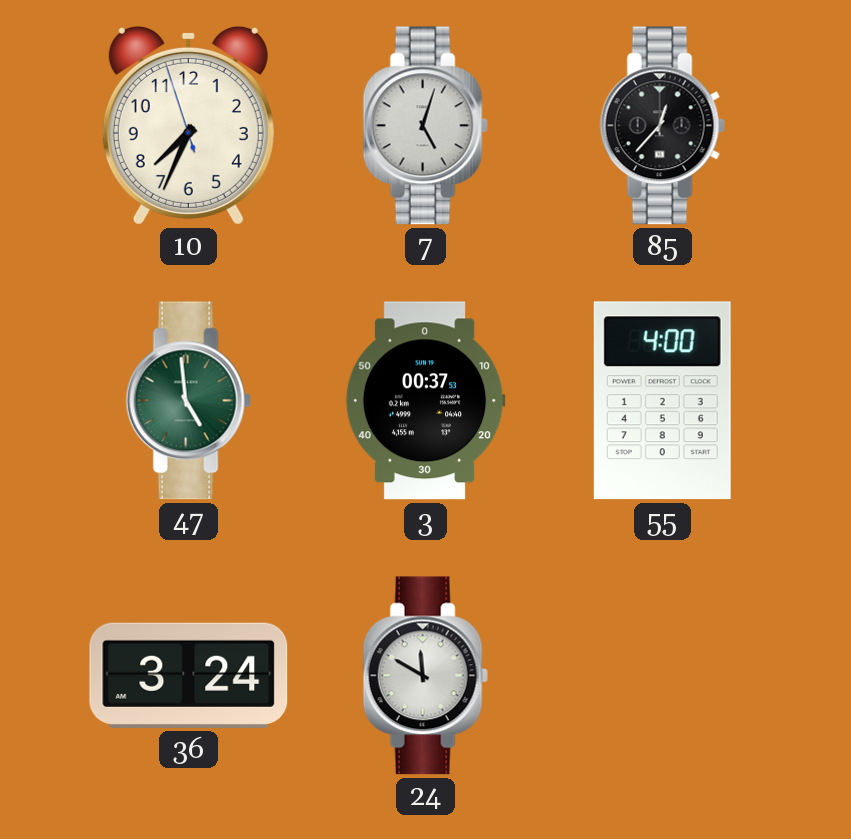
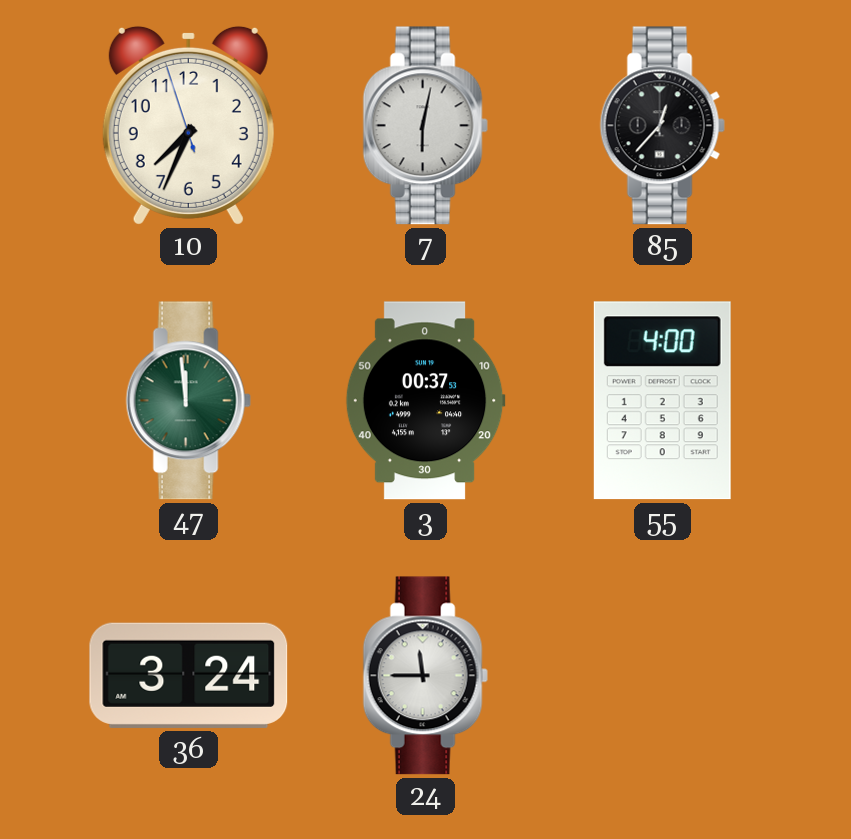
7: 5:03 -> 6:02 (425, 126)
47: 4:59 -> 11:59 (188, 401)
24: 11:50 -> 11:45 (425, 676)
